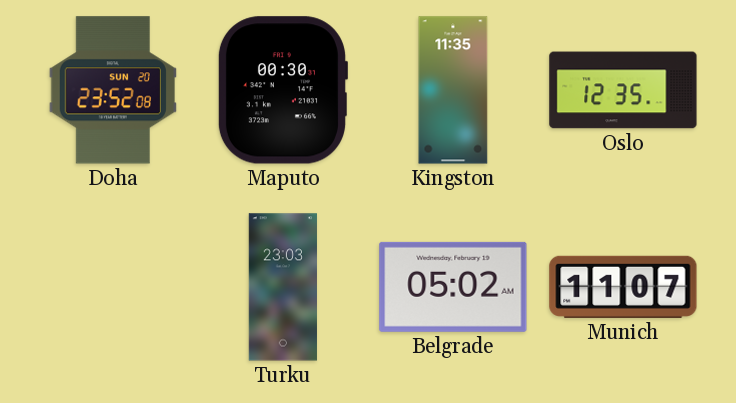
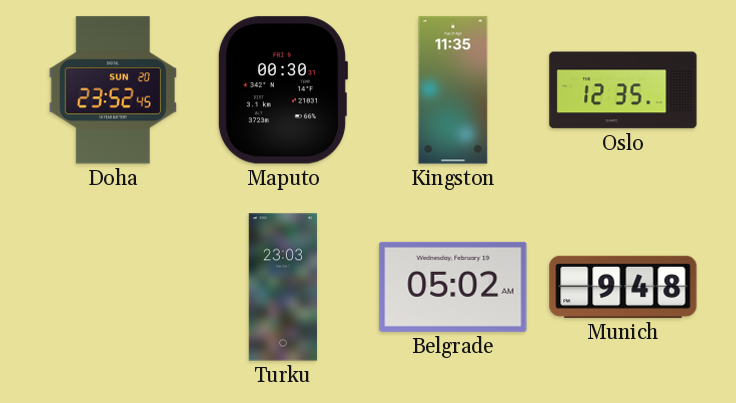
Doha: 23:52:08 -> 23:52:45 (113, 90)
Munich: 11:07 -> 9:48 (623, 287)
